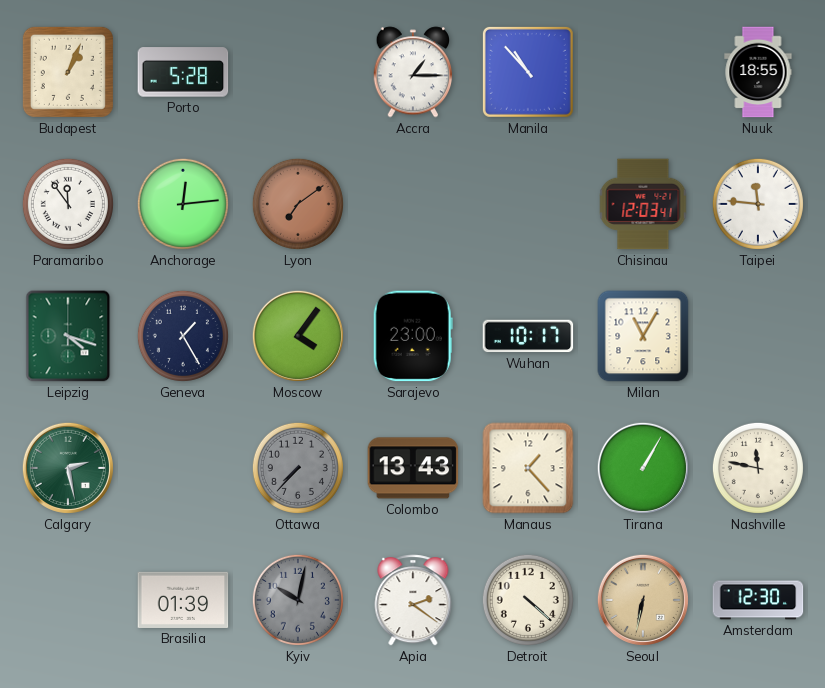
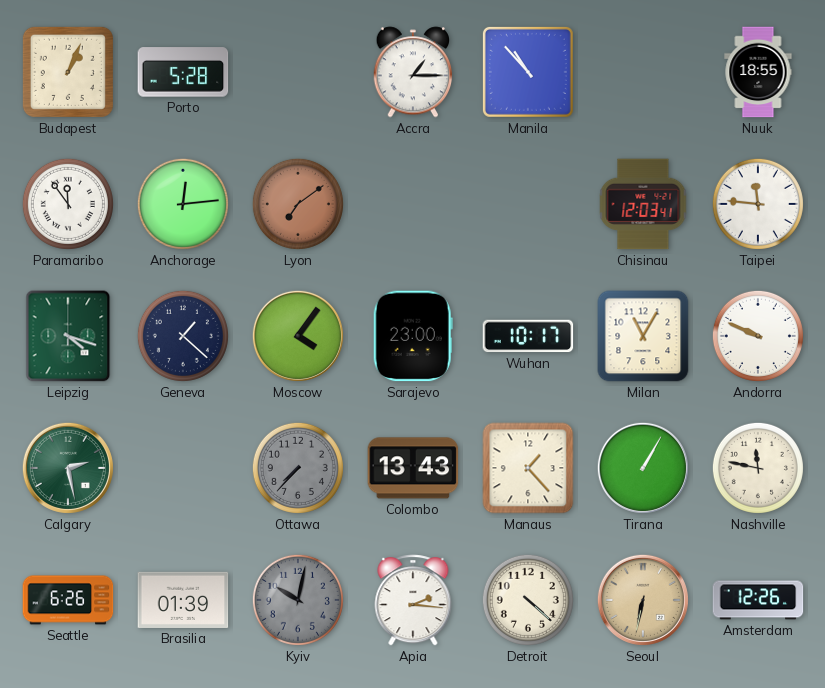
Geneva: 1:25 -> 1:22 (183, 336)
Andorra: none -> 9:49 (758, 336)
Seattle: none -> 6:26 (68, 600)
Apia: 2:21 -> 2:16 (413, 600)
Amsterdam: 12:30 -> 12:26 (758, 600)
